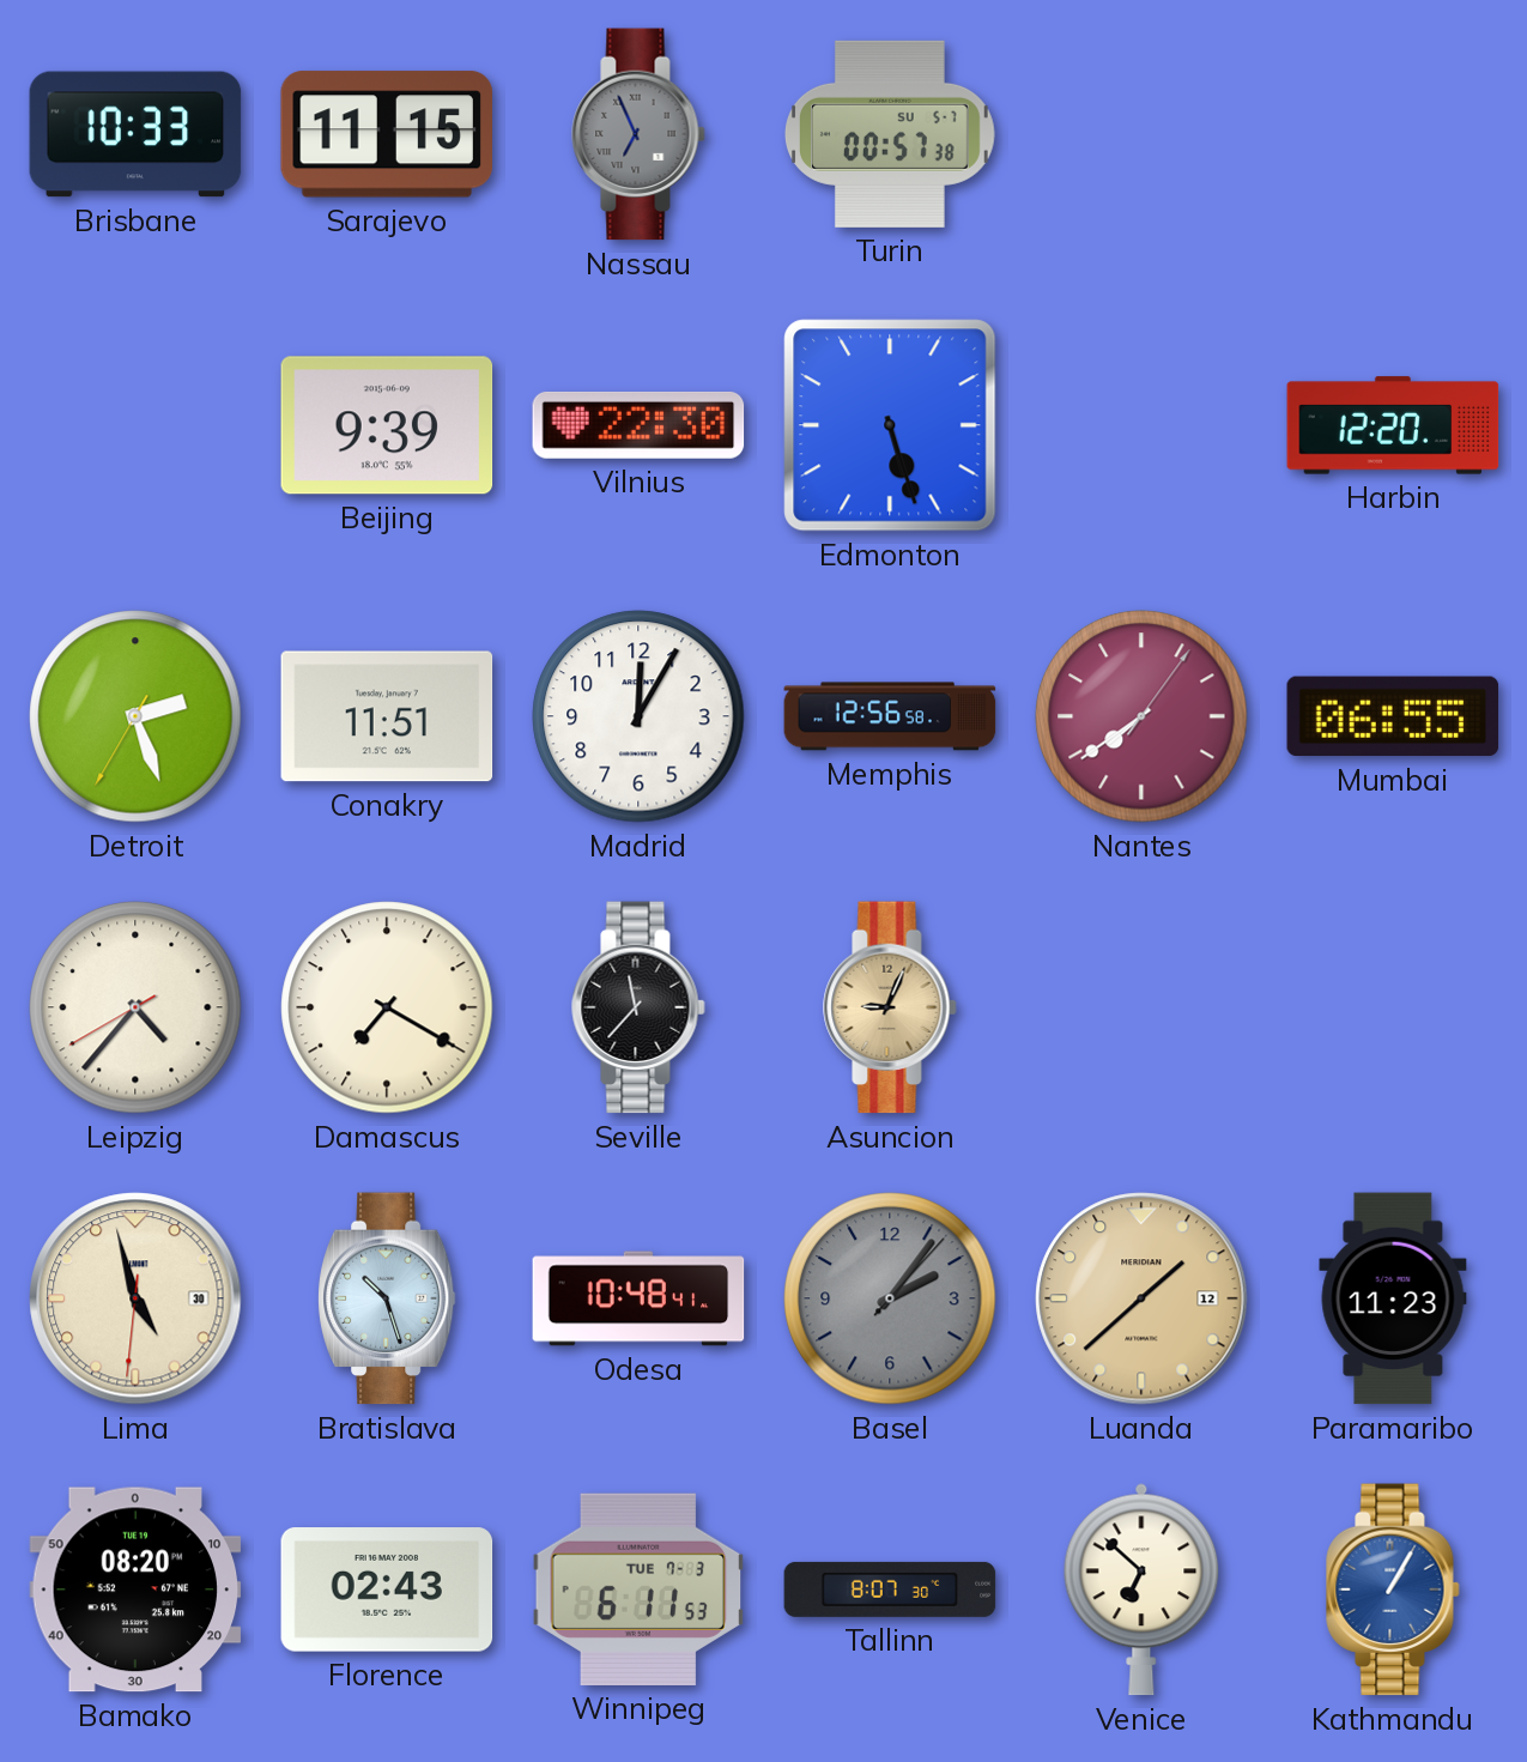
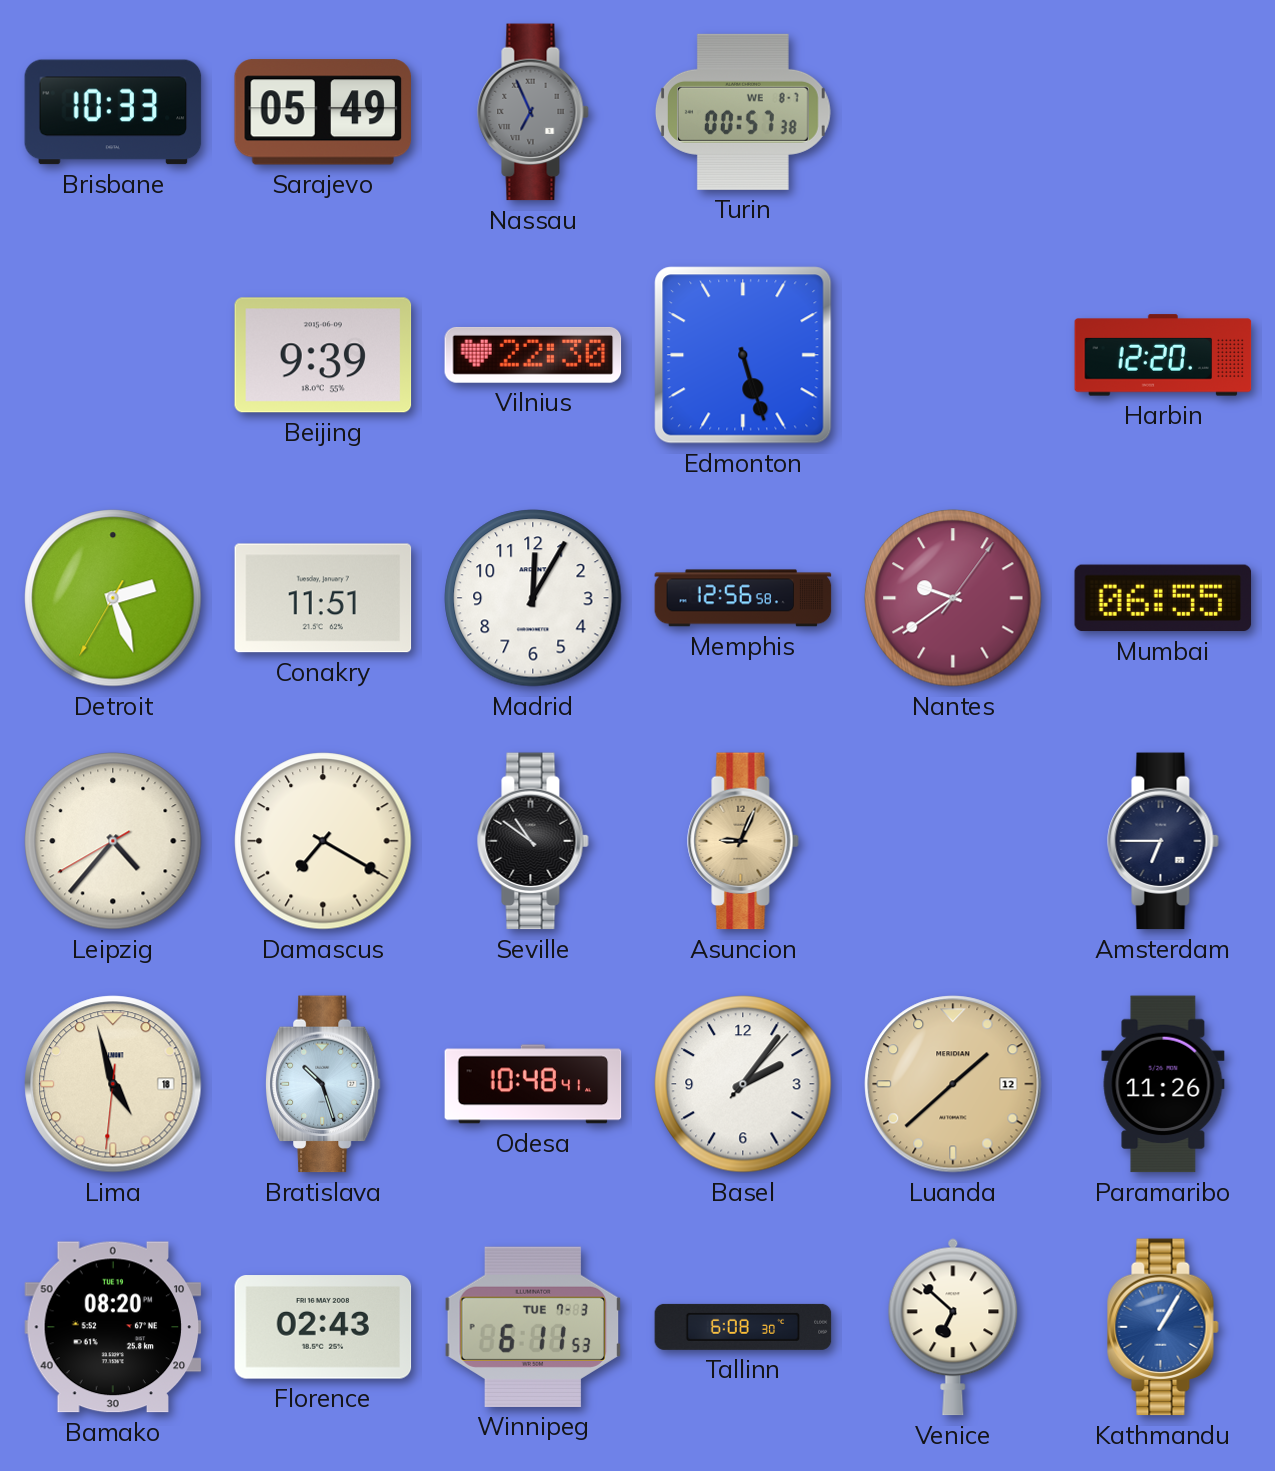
Sarajevo: 11:15 -> 05:49 (323, 112)
Turin date: SU 5-7 -> WE 8-7 (743, 112)
Nantes: 7:39 -> 9:39 (953, 598)
Seville: 11:37 -> 10:51 (533, 841)
Amsterdam: none -> 6:45 (1163, 841)
Lima date: 30 -> 18 (113, 1084)
Basel dial: grey -> white (743, 1084)
Paramaribo: 11:23 -> 11:26 (1163, 1084)
Tallinn: 8:07 -> 6:08 (743, 1327)
